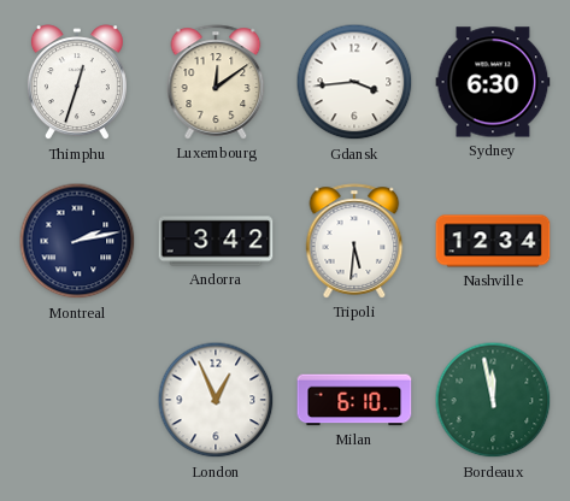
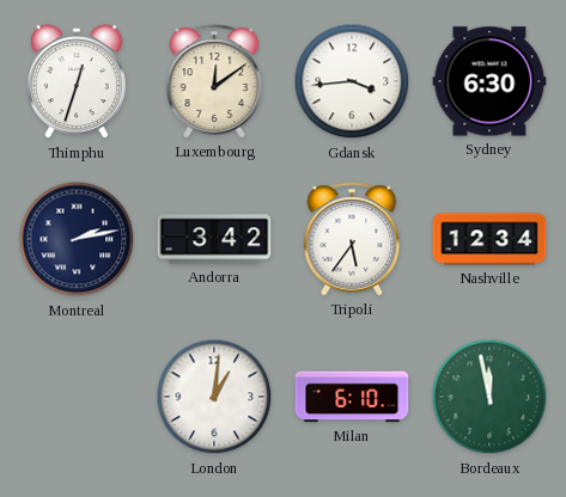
Tripoli: 5:31 -> 5:36 (352, 239)
London: 12:56 -> 1:01 (214, 397)
